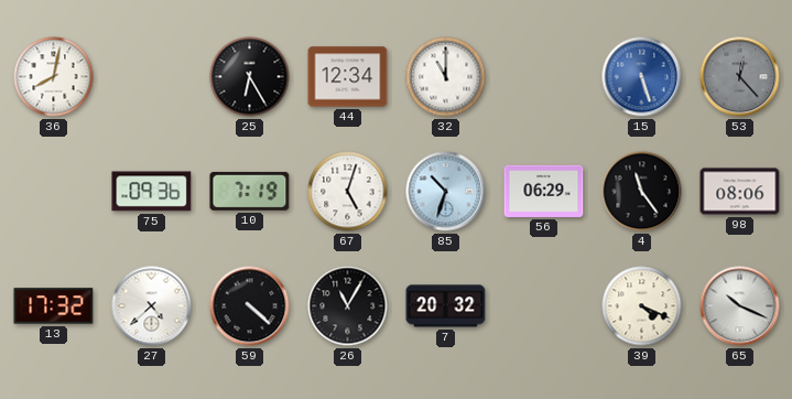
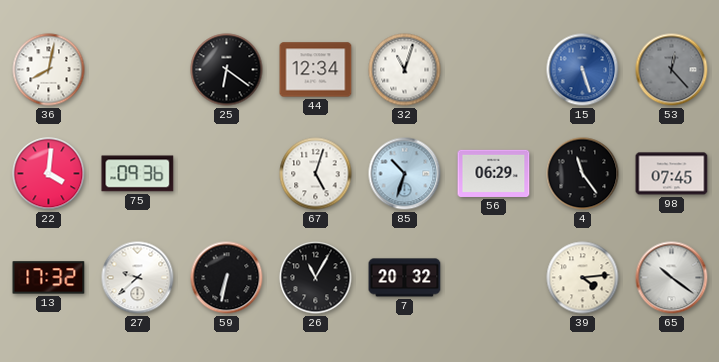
25: 6:25 -> 6:21 (227, 70)
32: 11:00 -> 11:03 (405, 70)
22: none -> 4:01 (49, 174)
10: 7:19 -> none (250, 191)
98: 08:06 -> 07:45 (672, 174)
27: 4:38 -> 9:38 (138, 278)
59: 4:22 -> 6:32 (227, 278)
39: 4:19 -> 4:14 (583, 278)
65: 10:19 -> 10:21 (672, 278)
